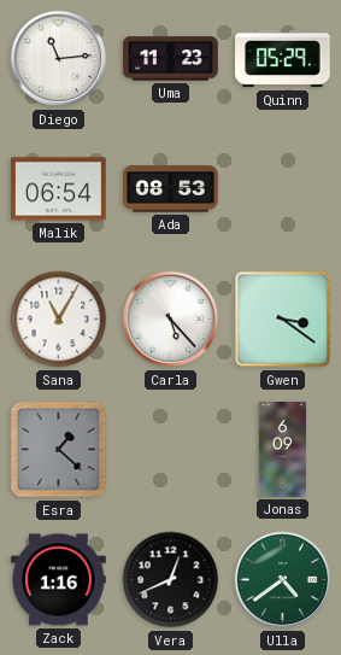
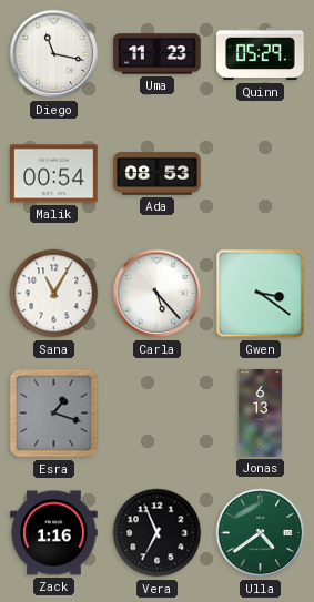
Diego: 11:14 -> 11:17 (54, 54)
Malik: 06:54 -> 00:54 (54, 174)
Esra: 1:22 -> 1:18 (54, 414)
Jonas: 6:09 -> 6:13 (261, 414)
Vera: 12:41 -> 6:56 (158, 533)
